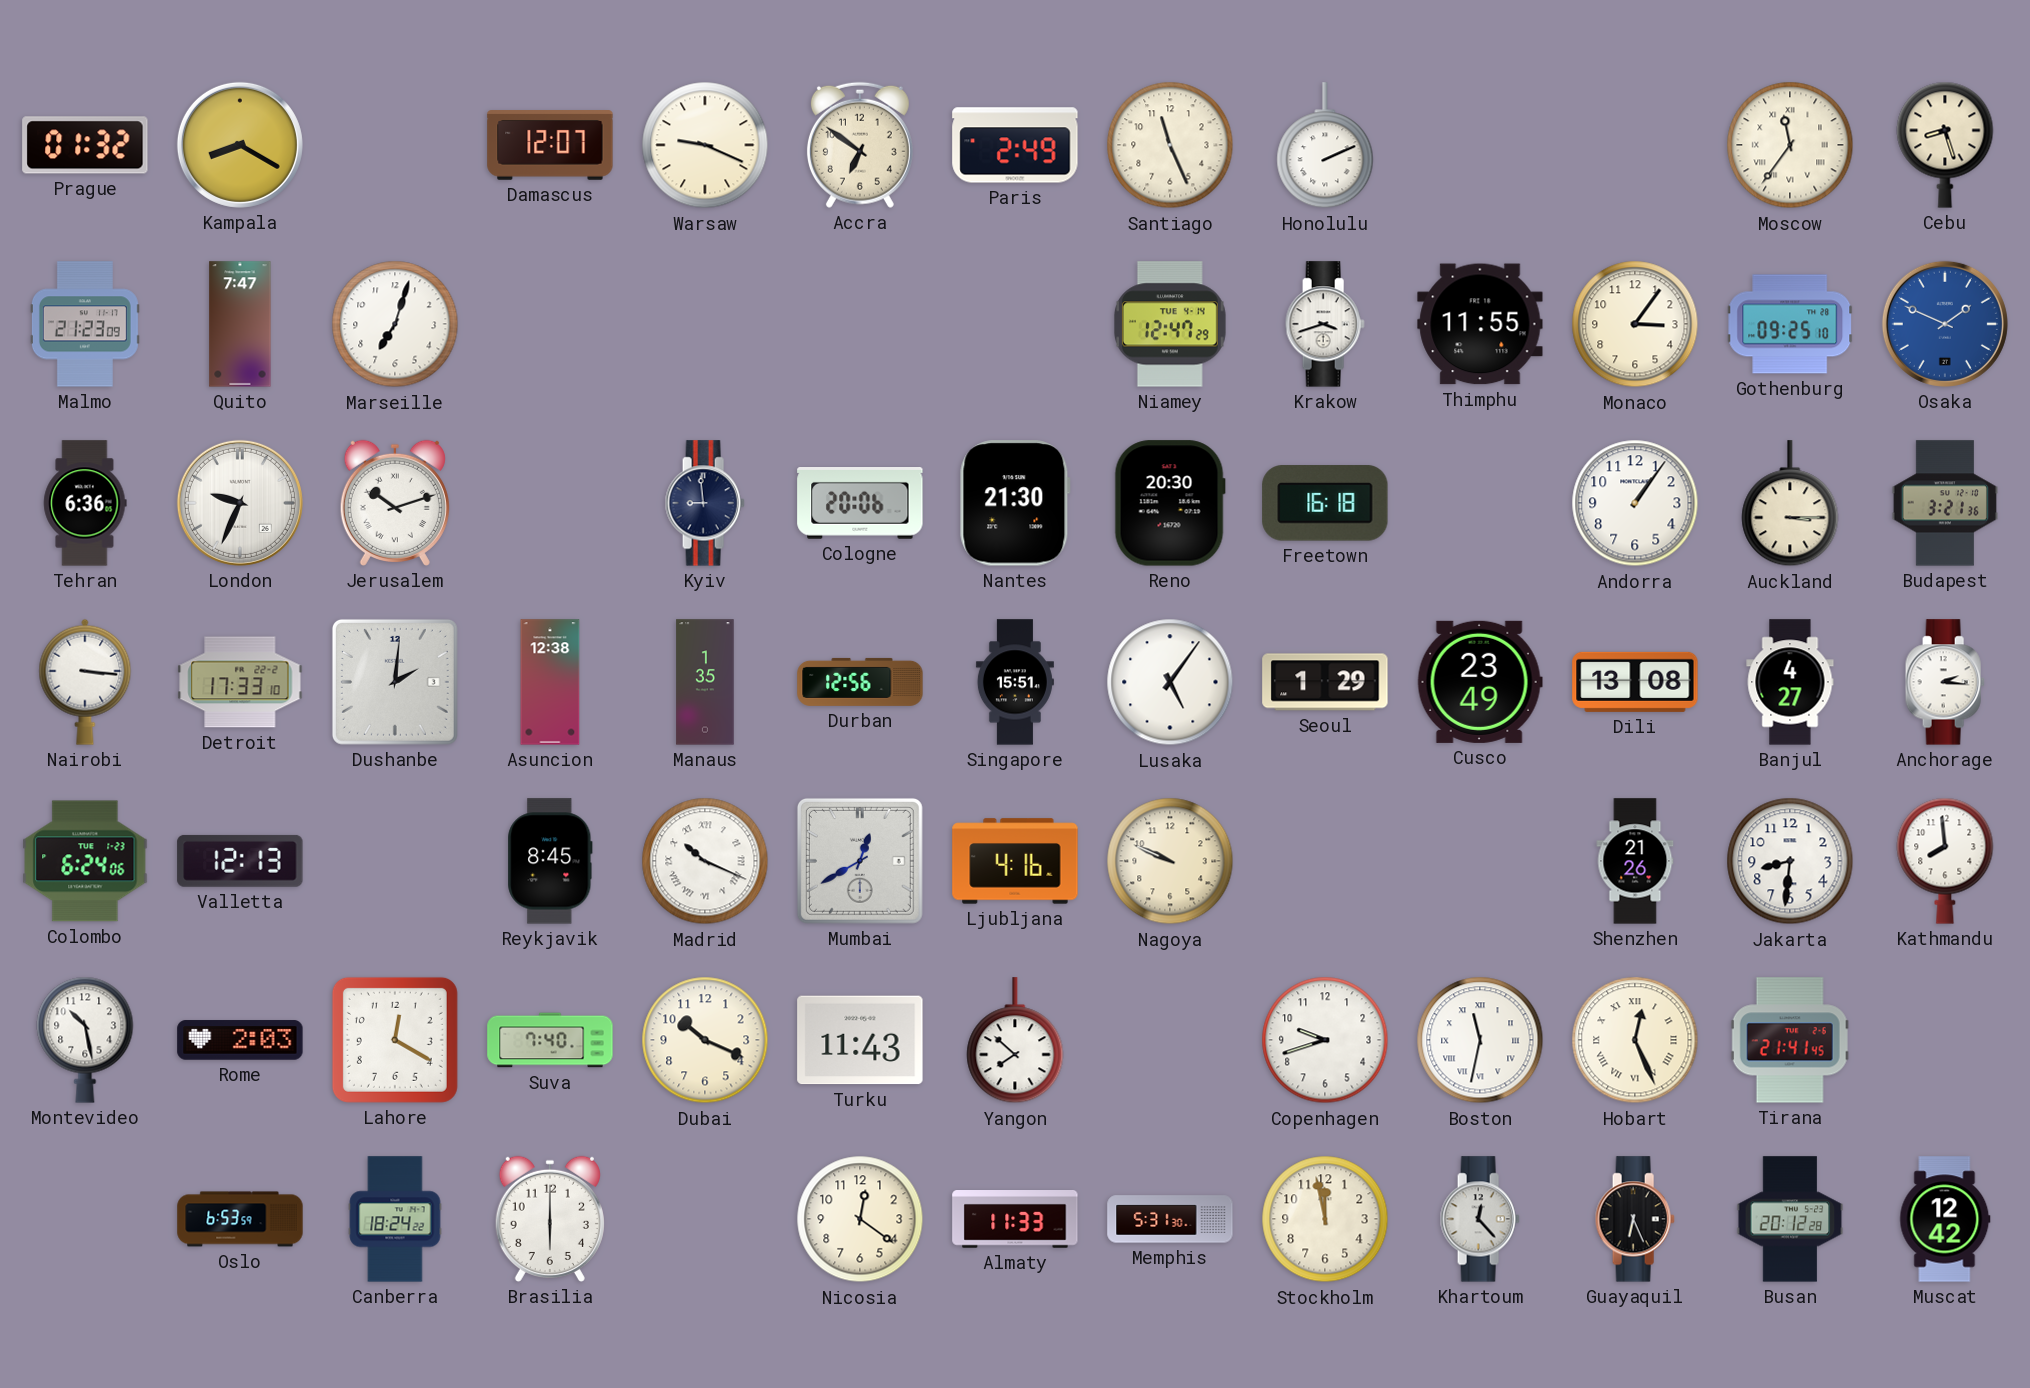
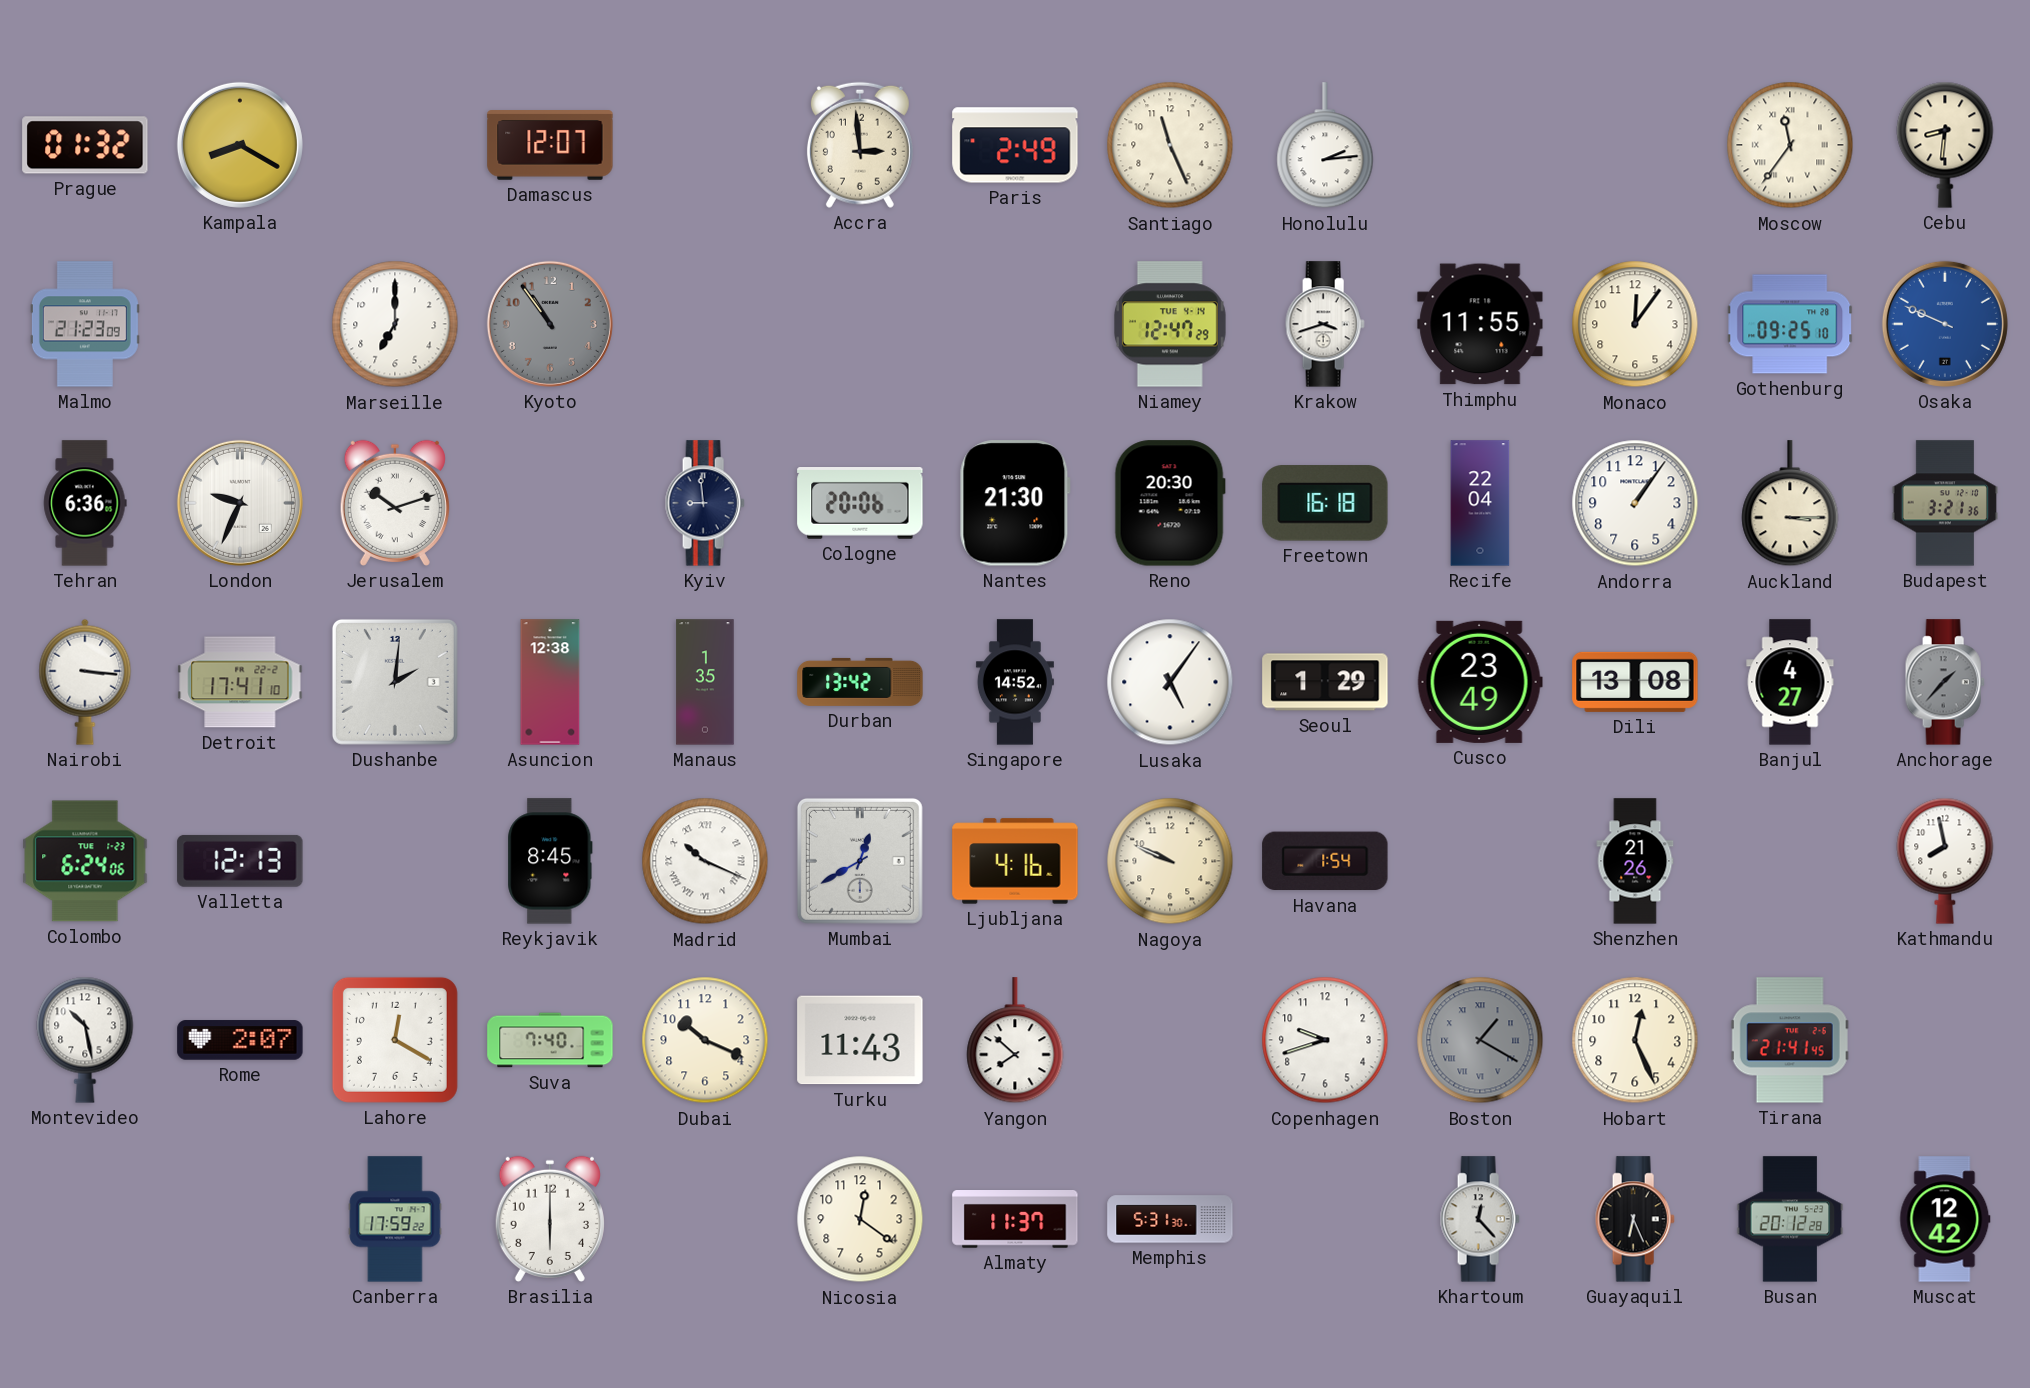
Warsaw: 9:19 -> none (705, 145)
Accra: 6:51 -> 2:59 (860, 145)
Honolulu: 2:11 -> 2:14 (1325, 146)
Cebu: 8:27 -> 8:31 (1945, 145)
Quito: 7:47 -> none (240, 324)
Marseille: 7:03 -> 7:00 (395, 324)
Kyoto: none -> 10:54 (550, 324)
Monaco: 3:06 -> 12:06 (1635, 324)
Osaka: 1:49 -> 9:49 (1945, 324)
Recife: none -> 22:04 (1480, 503)
Detroit: 17:33 -> 17:41 (240, 682)
Durban: 12:56 -> 13:42 (860, 682)
Singapore: 15:51 -> 14:52 (1015, 682)
Anchorage: 2:16 -> 1:37 (1945, 682)
Anchorage dial: white -> grey (1945, 682)
Havana: none -> 1:54 (1325, 861)
Jakarta: 8:31 -> none (1790, 861)
Kathmandu: 7:59 -> 7:58 (1945, 861)
Rome: 2:03 -> 2:07 (240, 1040)
Boston: 11:32 -> 1:20 (1480, 1040)
Boston dial: white -> grey (1480, 1040)
Hobart numerals: Roman -> Arabic (1635, 1040)
Oslo: 6:53 -> none (240, 1219)
Canberra: 18:24 -> 17:59 (395, 1219)
Almaty: 11:33 -> 11:37 (1015, 1220)
Stockholm: 11:58 -> none (1325, 1219)
